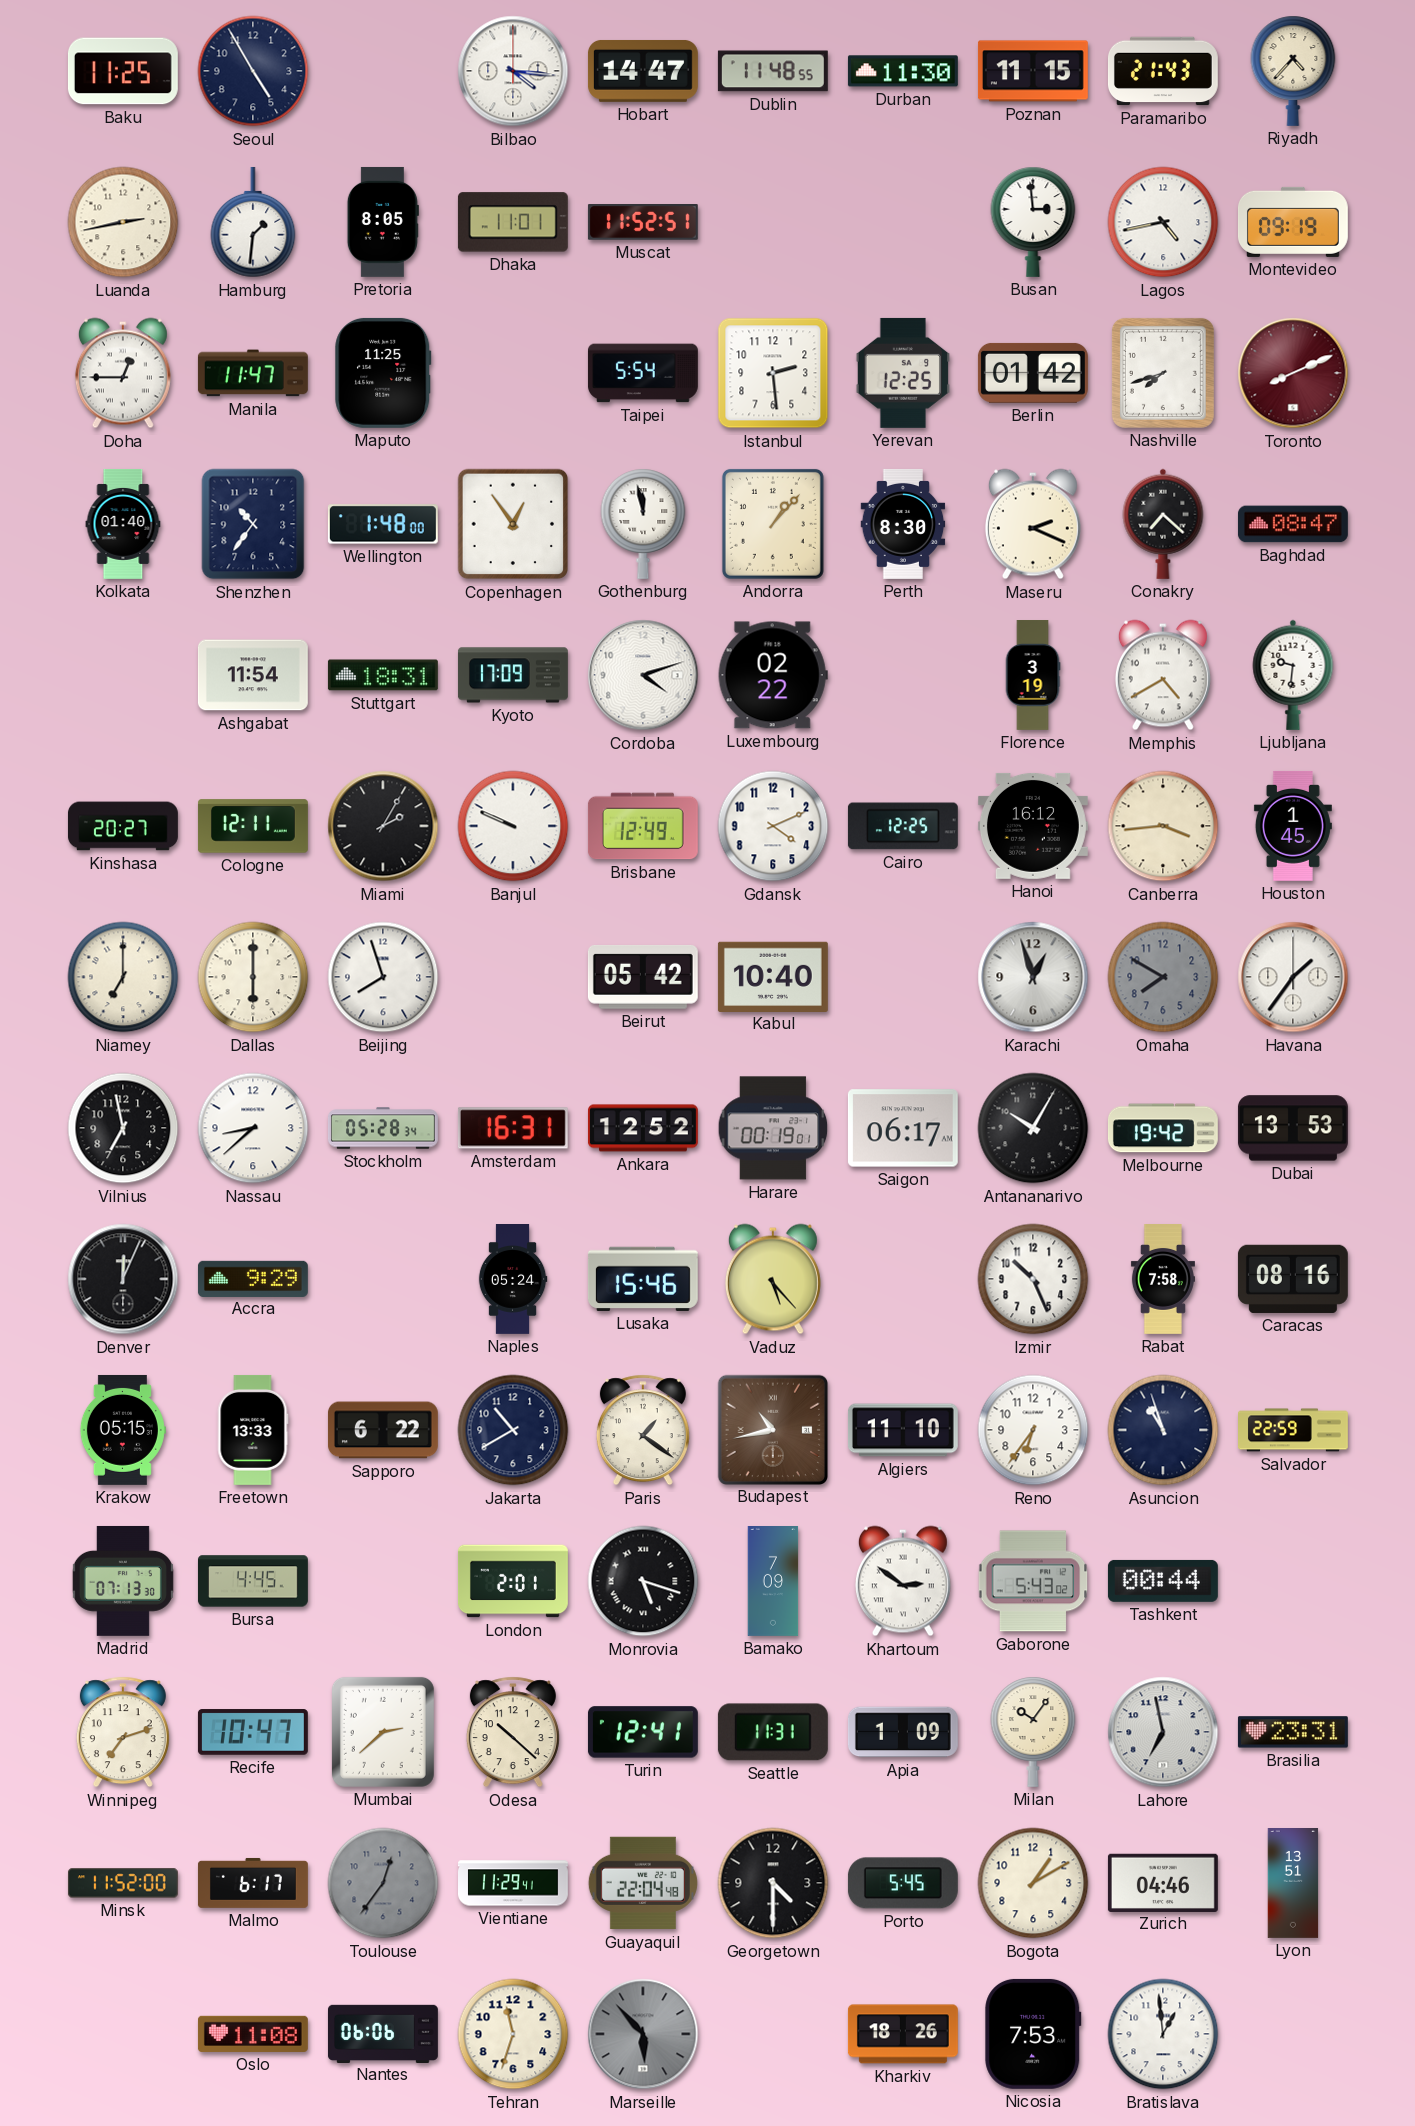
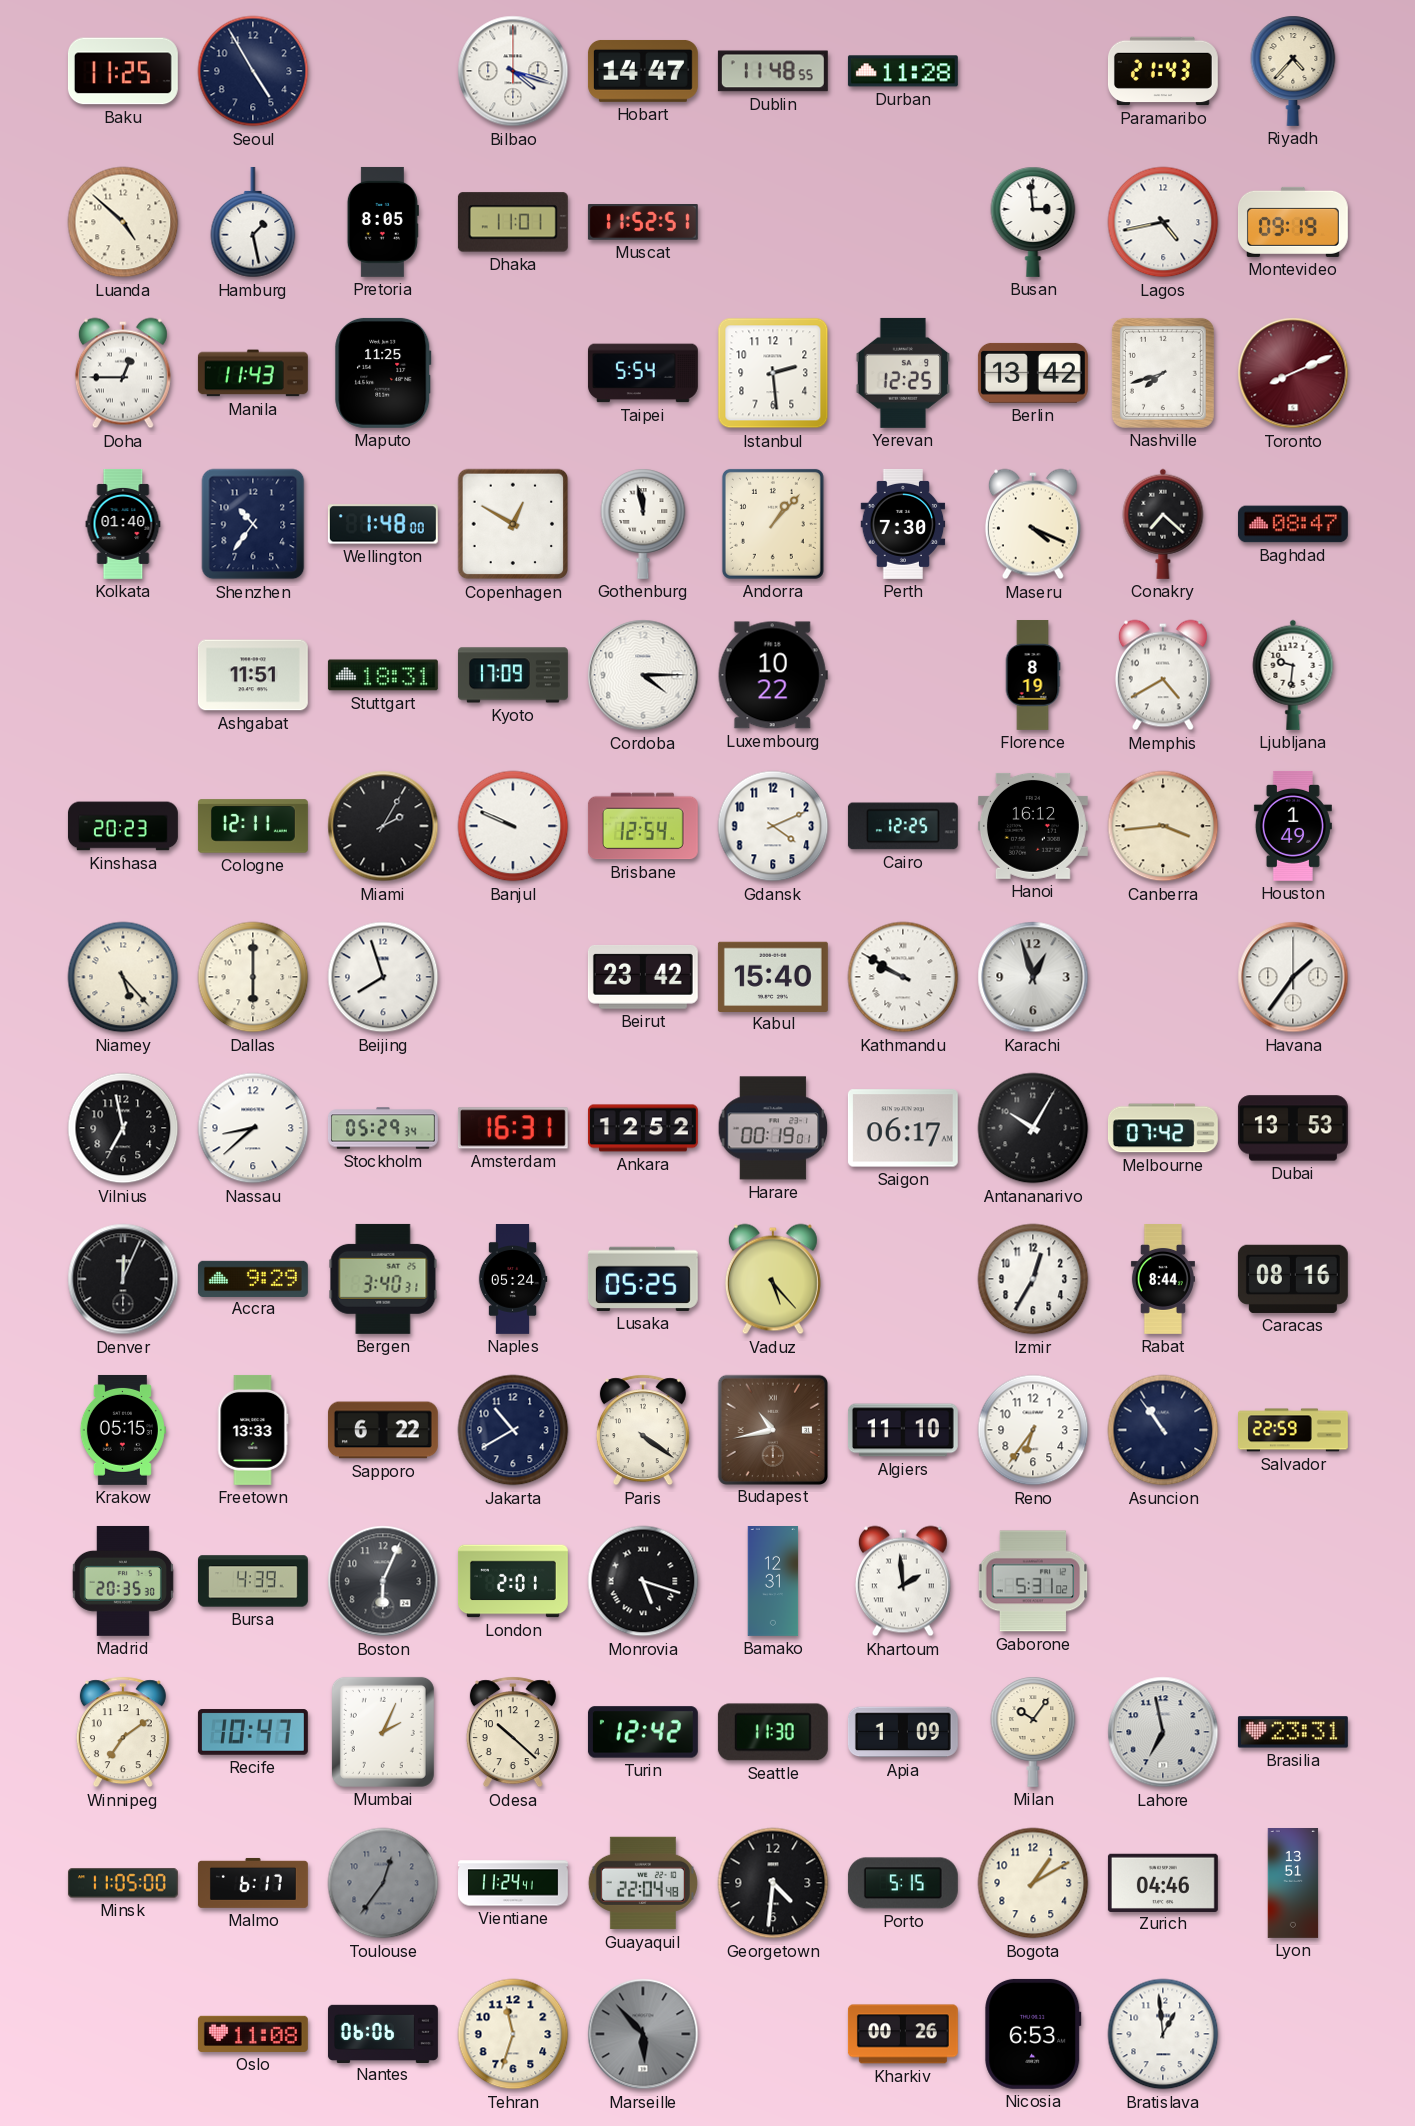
Bilbao: 4:16 -> 4:18 (513, 71)
Durban: 11:30 -> 11:28 (903, 71)
Poznan: 11:15 -> none (1033, 71)
Luanda: 2:43 -> 4:52 (123, 222)
Hamburg: 1:31 -> 1:28 (253, 222)
Manila: 11:47 -> 11:43 (253, 373)
Berlin: 01:42 -> 13:42 (1033, 373)
Copenhagen: 12:54 -> 12:50 (513, 524)
Perth: 8:30 -> 7:30 (903, 524)
Maseru: 2:19 -> 4:19 (1033, 524)
Ashgabat: 11:54 -> 11:51 (253, 675)
Cordoba: 4:12 -> 4:15 (643, 675)
Luxembourg: 02:22 -> 10:22 (773, 675)
Florence: 3:19 -> 8:19 (1033, 676)
Kinshasa: 20:27 -> 20:23 (123, 826)
Brisbane: 12:49 -> 12:54 (643, 826)
Houston: 1:45 -> 1:49 (1293, 826)
Niamey: 7:00 -> 5:23 (123, 977)
Beirut: 05:42 -> 23:42 (643, 977)
Kabul: 10:40 -> 15:40 (773, 976)
Kathmandu: none -> 9:50 (903, 977)
Omaha: 7:50 -> none (1163, 977)
Stockholm: 05:28 -> 05:29 (383, 1128)
Melbourne: 19:42 -> 07:42 (1163, 1128)
Bergen: none -> 3:40 (383, 1279)
Lusaka: 15:46 -> 05:25 (643, 1279)
Izmir: 10:26 -> 12:35 (1033, 1279)
Rabat: 7:58 -> 8:44 (1163, 1280)
Paris: 1:21 -> 4:21 (643, 1430)
Asuncion: 10:57 -> 10:54 (1163, 1430)
Madrid: 07:13 -> 20:35 (123, 1581)
Bursa: 4:45 -> 4:39 (253, 1581)
Boston: none -> 6:04 (383, 1581)
Bamako: 7:09 -> 12:31 (773, 1582)
Khartoum: 2:51 -> 1:59 (903, 1581)
Gaborone: 5:43 -> 5:31 (1033, 1581)
Tashkent: 00:44 -> none (1163, 1581)
Winnipeg: 7:12 -> 7:09 (123, 1732)
Mumbai: 2:38 -> 2:04 (383, 1732)
Turin: 12:41 -> 12:42 (643, 1732)
Seattle: 11:31 -> 11:30 (773, 1732)
Minsk: 11:52 -> 11:05 (123, 1883)
Vientiane: 11:29 -> 11:24 (514, 1883)
Georgetown: 4:30 -> 4:31 (773, 1883)
Porto: 5:45 -> 5:15 (903, 1883)
Kharkiv: 18:26 -> 00:26 (903, 2034)
Nicosia: 7:53 -> 6:53 (1033, 2034)
